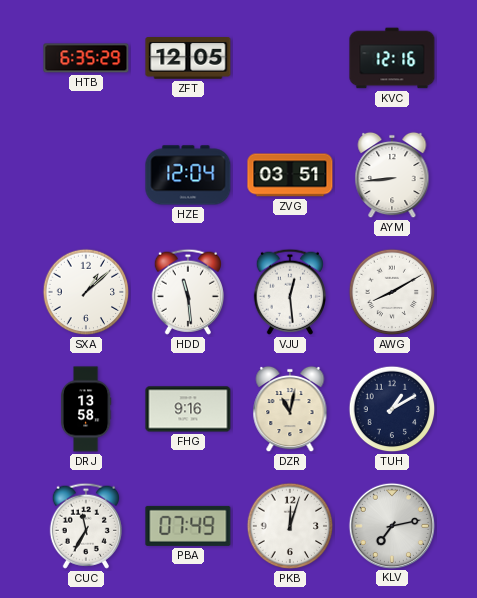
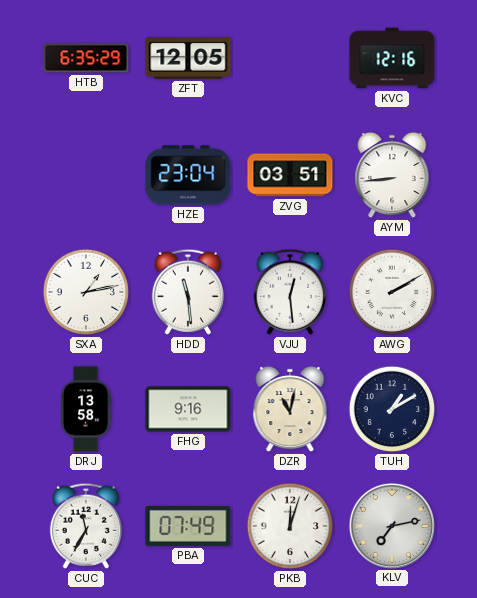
HZE: 12:04 -> 23:04 (188, 175)
SXA: 1:08 -> 1:13 (86, 292)
AWG: 8:10 -> 2:10 (392, 292)
